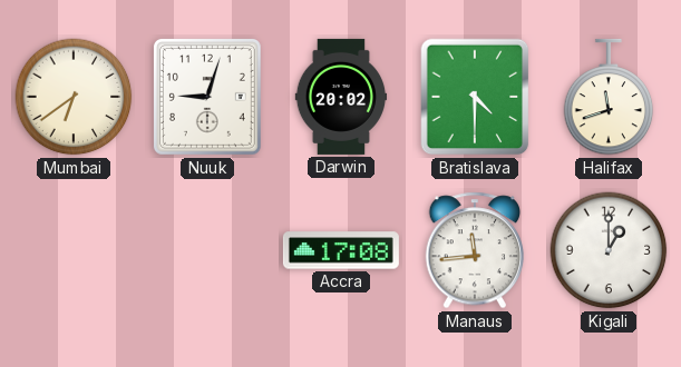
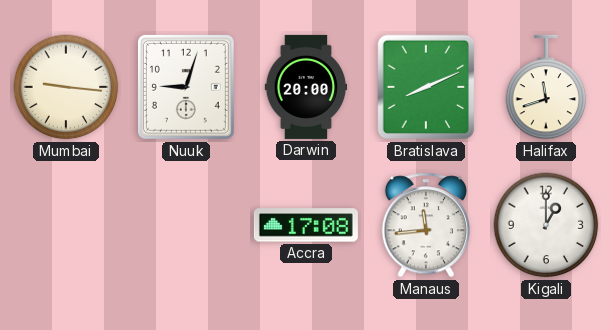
Mumbai: 6:39 -> 9:16 (66, 87)
Darwin: 20:02 -> 20:00 (306, 87)
Bratislava: 4:30 -> 8:11 (426, 87)
